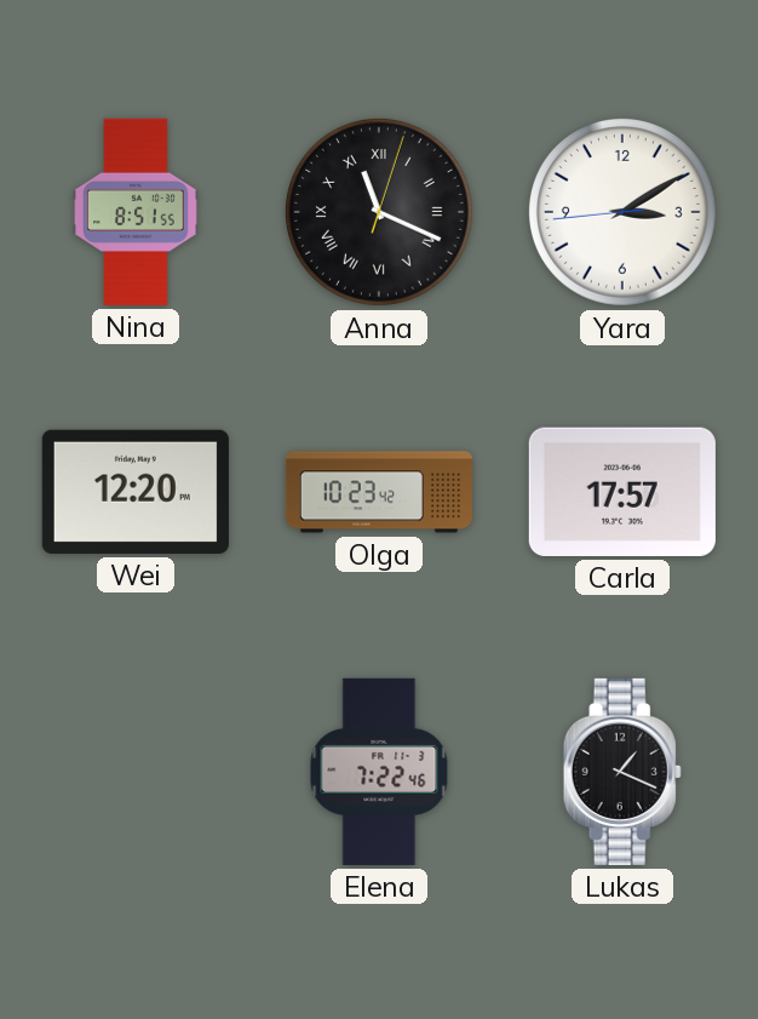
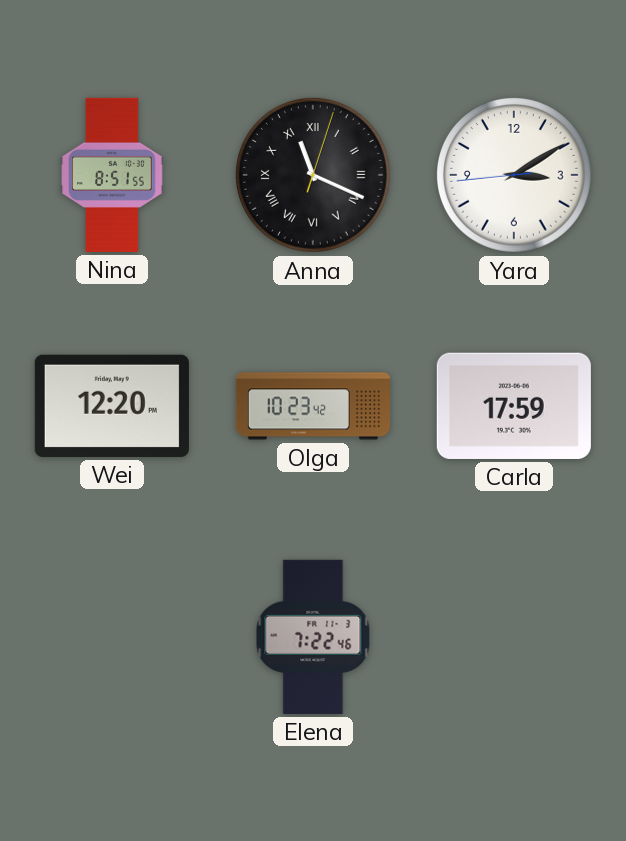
Carla: 17:57 -> 17:59 (514, 406)
Lukas: 1:19 -> none (622, 772)
